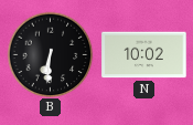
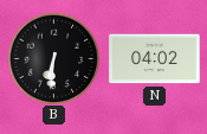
N: 10:02 -> 04:02 (155, 59)
